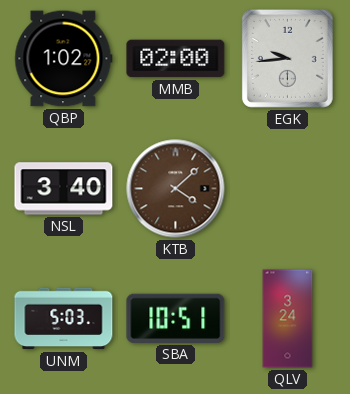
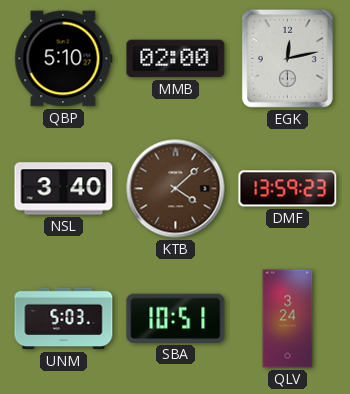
QBP: 1:02 -> 5:10 (64, 59)
EGK: 9:44 -> 12:13 (287, 58)
DMF: none -> 13:59 (288, 189)
